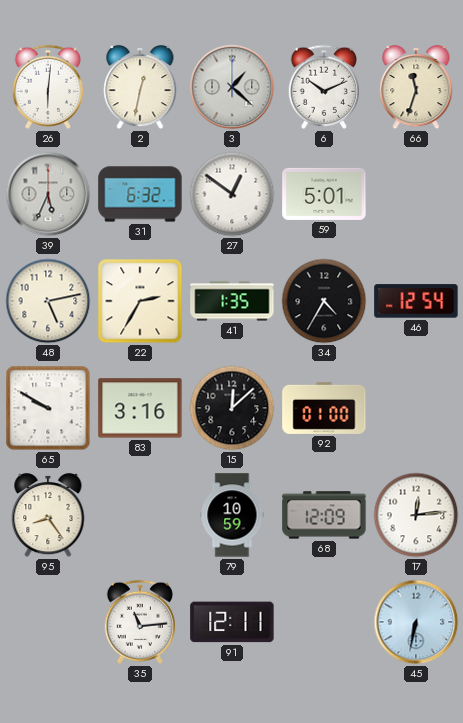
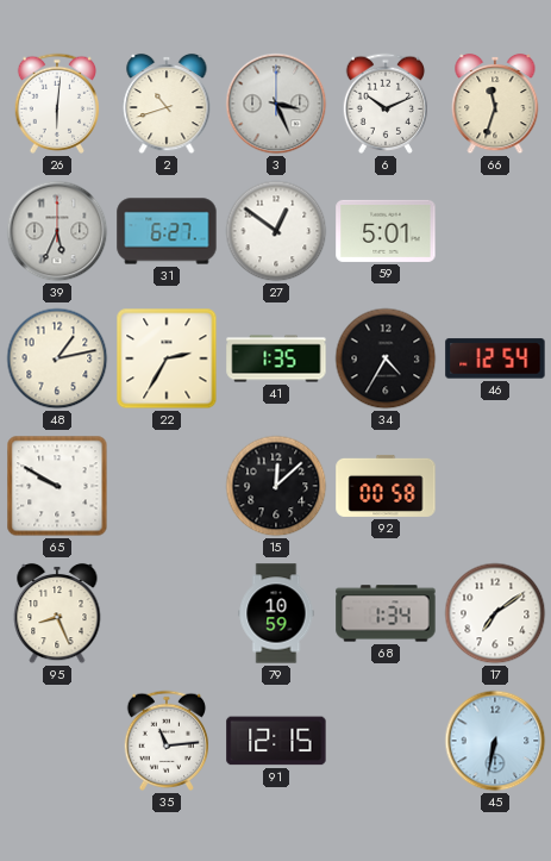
2: 12:32 -> 10:42 (167, 104)
3: 1:22 -> 3:26 (276, 104)
31: 6:32 -> 6:27 (167, 231)
48: 5:13 -> 1:13 (57, 358)
83: 3:16 -> none (140, 408)
92: 01:00 -> 00:58 (386, 486)
95: 8:24 -> 8:26 (57, 613)
68: 12:09 -> 1:34 (386, 613)
17: 12:14 -> 7:09 (495, 613)
91: 12:11 -> 12:15 (276, 741)
